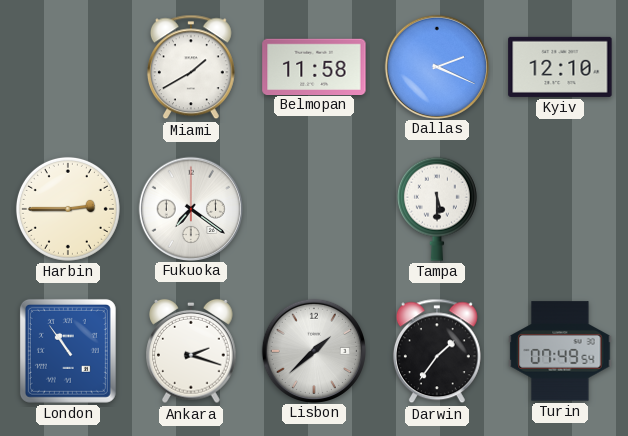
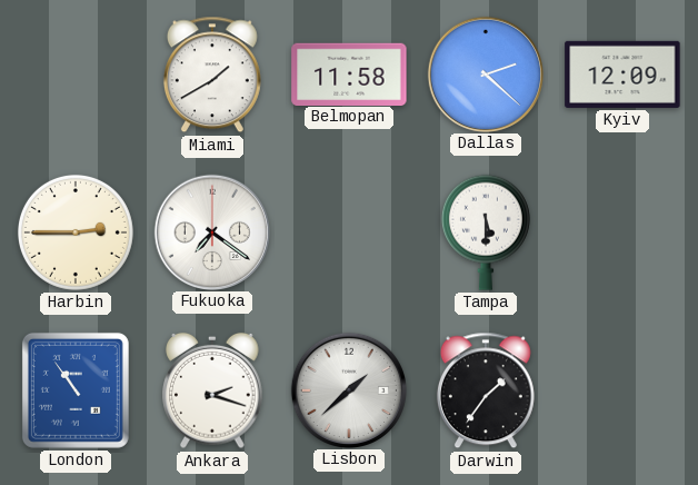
Dallas: 2:19 -> 2:22 (485, 73)
Kyiv: 12:10 -> 12:09 (622, 75)
Turin: 07:49 -> none (560, 351)
